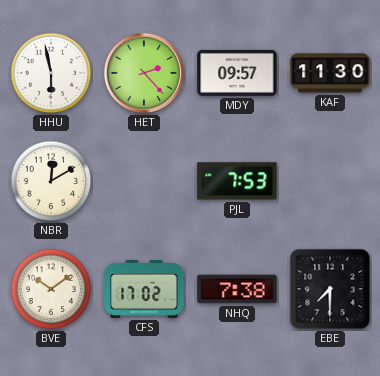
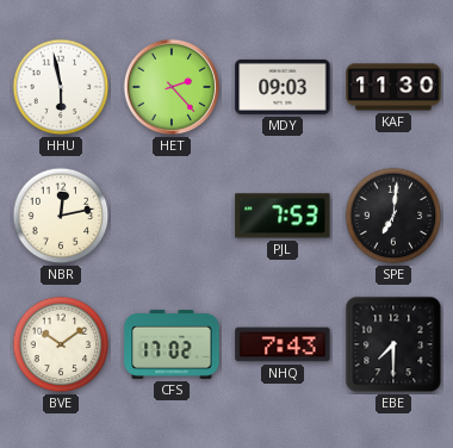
MDY: 09:57 -> 09:03 (283, 87)
NBR: 12:10 -> 12:13 (61, 216)
SPE: none -> 7:01 (393, 216)
NHQ: 7:38 -> 7:43 (283, 344)
